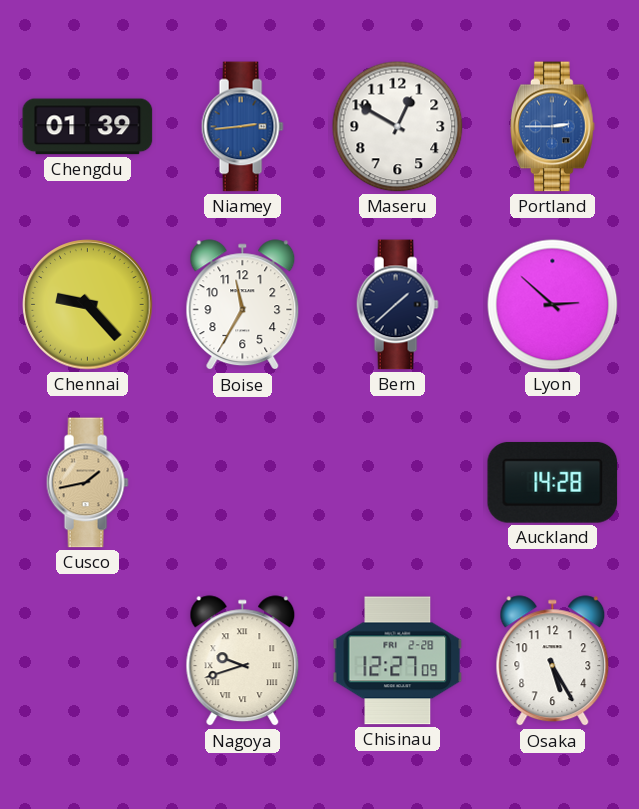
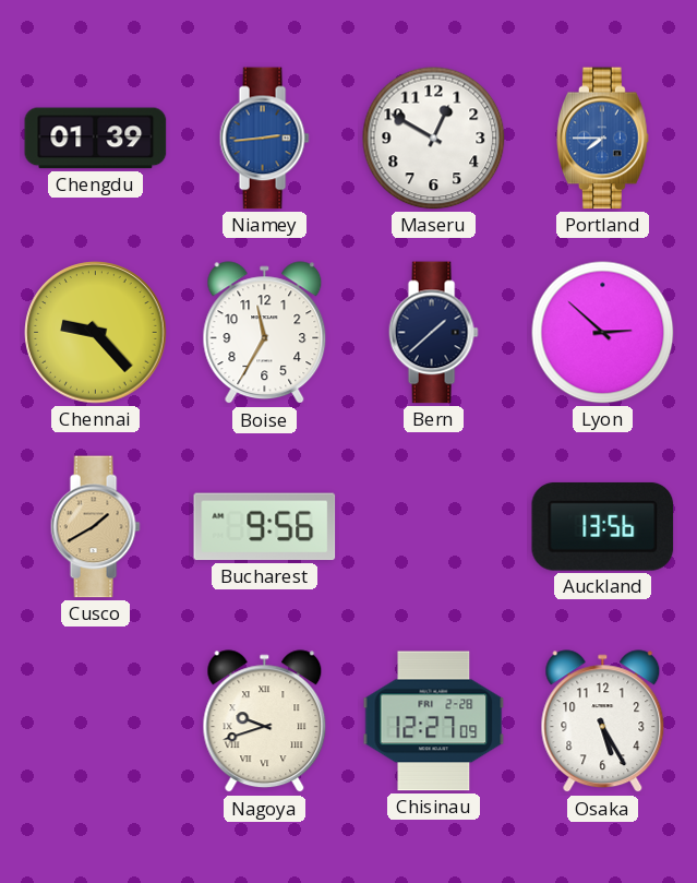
Portland: 2:45 -> 7:45 (603, 139)
Cusco: 1:43 -> 1:40 (95, 527)
Bucharest: none -> 9:56 (265, 527)
Auckland: 14:28 -> 13:56 (603, 527)
